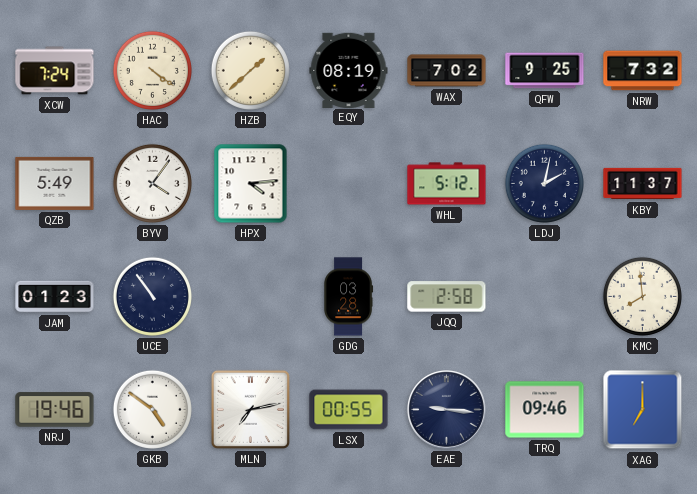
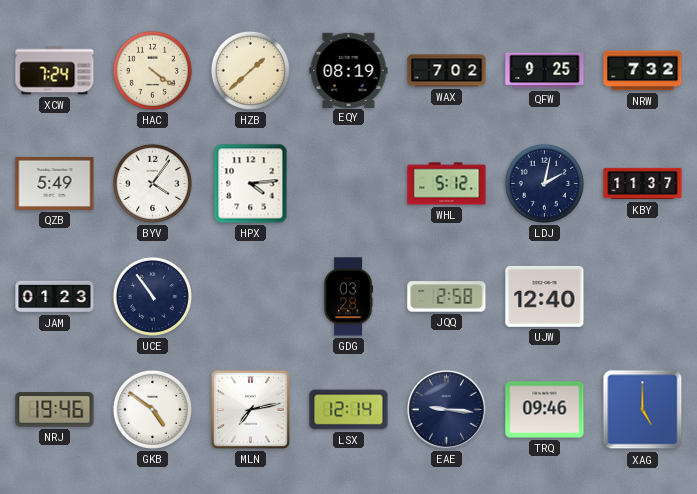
UJW: none -> 12:40 (545, 296)
KMC: 7:59 -> none (642, 296)
LSX: 00:55 -> 12:14 (349, 410)
XAG: 7:00 -> 5:00 (643, 410)
